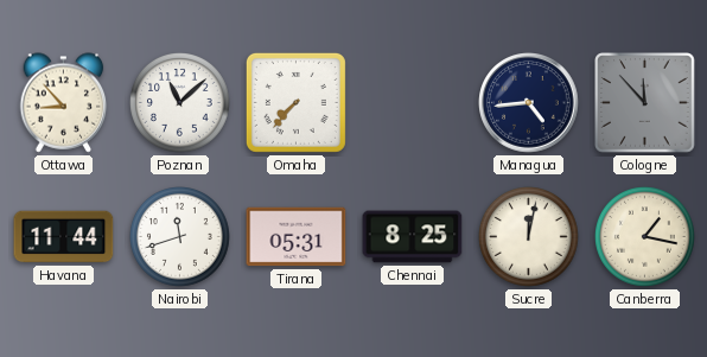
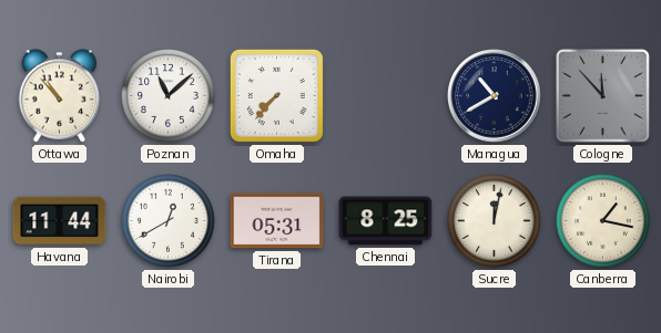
Ottawa: 8:53 -> 10:53 (60, 96)
Managua: 4:44 -> 10:40 (495, 96)
Nairobi: 11:42 -> 12:40 (169, 221)
